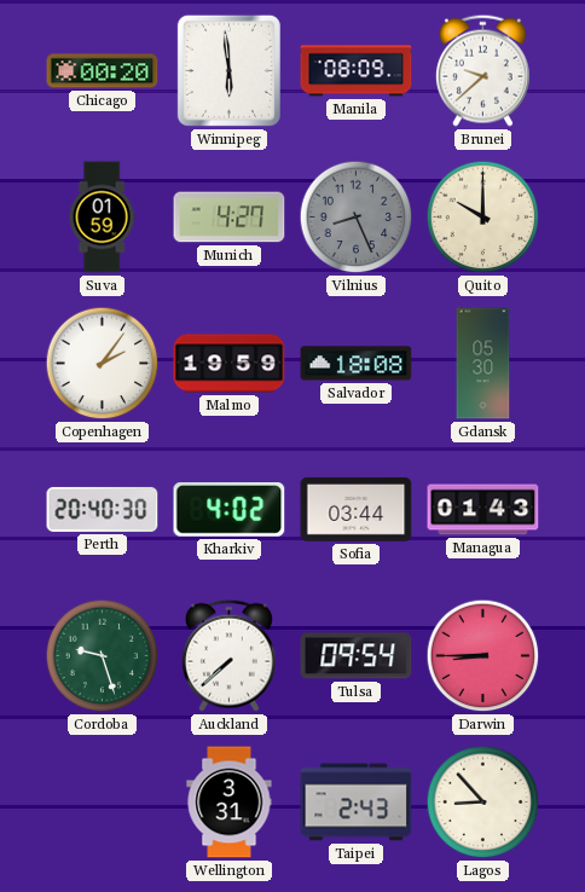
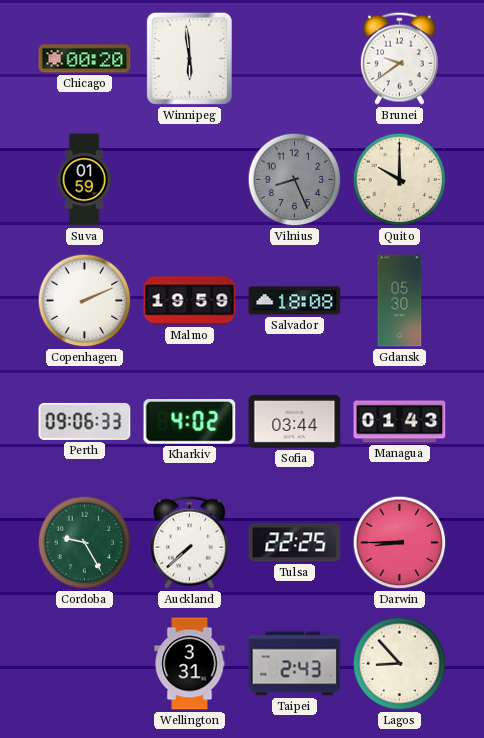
Manila: 08:09 -> none (357, 71)
Brunei: 9:38 -> 9:39 (399, 58)
Munich: 4:27 -> none (230, 218)
Copenhagen: 2:06 -> 2:11 (85, 301)
Perth: 20:40 -> 09:06 (85, 421)
Cordoba: 9:27 -> 9:25 (85, 543)
Tulsa: 09:54 -> 22:25 (295, 543)
